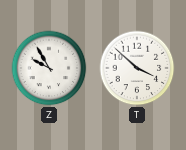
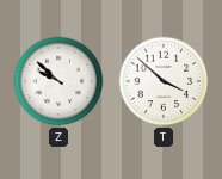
Z: 9:55 -> 9:52 (58, 81)
